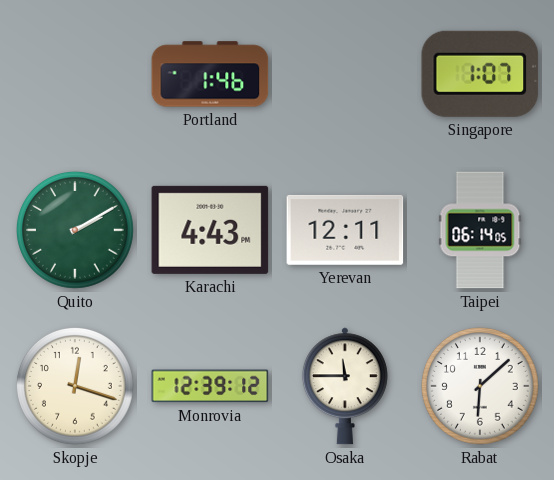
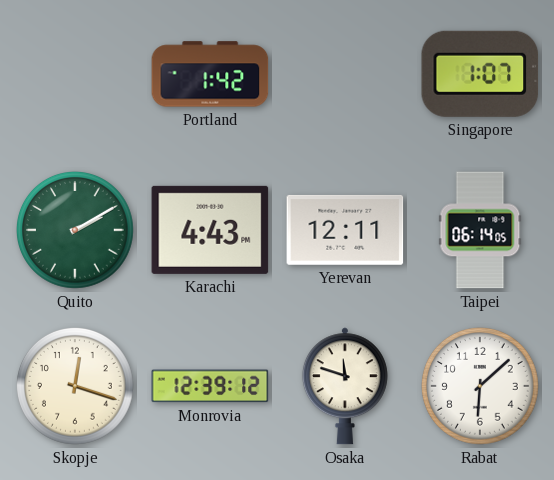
Portland: 1:46 -> 1:42 (210, 74)
Osaka: 11:45 -> 11:48 (345, 386)
